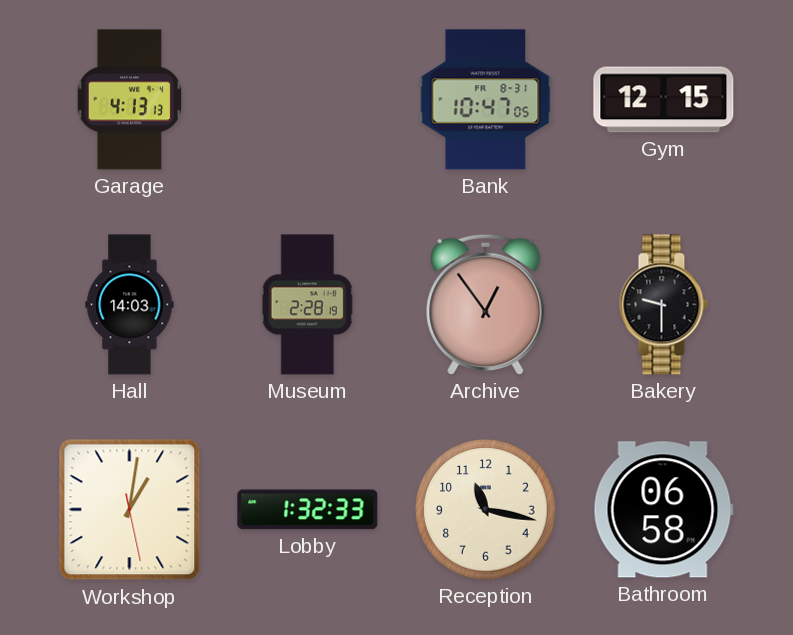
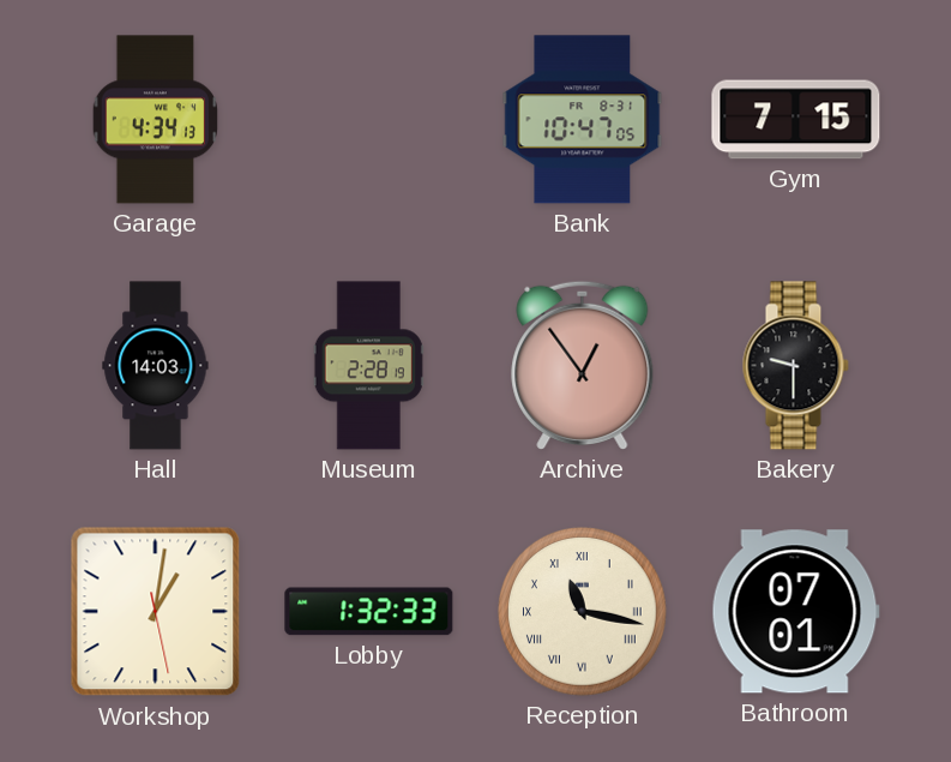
Garage: 4:13 -> 4:34 (156, 120)
Gym: 12:15 -> 7:15 (796, 120)
Reception numerals: Arabic -> Roman (583, 612)
Bathroom: 06:58 -> 07:01 (795, 612)
